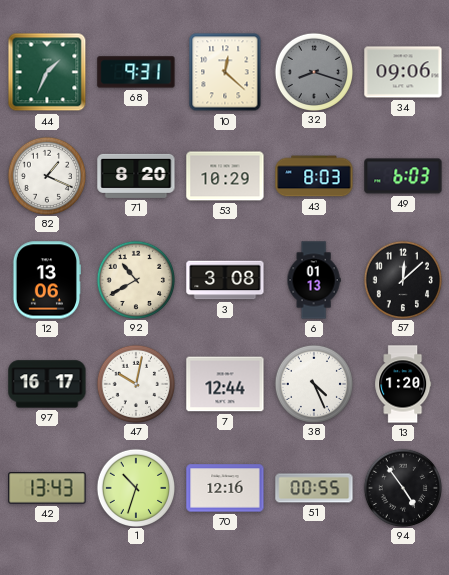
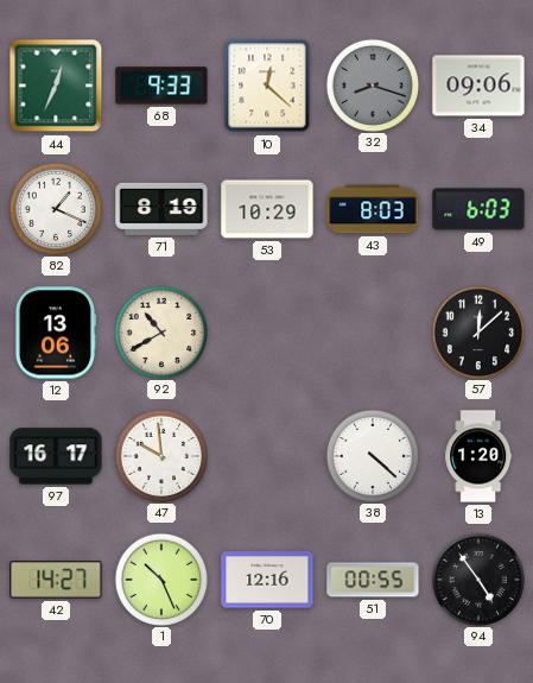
44: 1:34 -> 12:34 (56, 86)
68: 9:31 -> 9:33 (161, 86)
71: 8:20 -> 8:19 (161, 209)
3: 3:08 -> none (225, 280)
6: 01:13 -> none (314, 280)
47: 10:02 -> 9:59 (160, 455)
7: 12:44 -> none (225, 384)
38: 4:26 -> 4:22 (372, 455)
42: 13:43 -> 14:27 (56, 580)
1: 10:33 -> 10:26 (160, 578)
